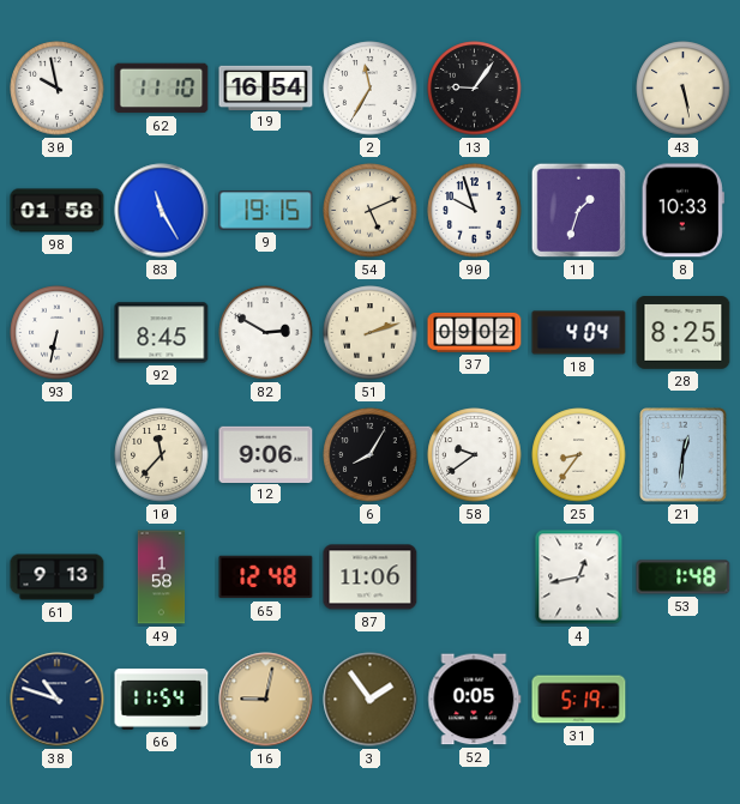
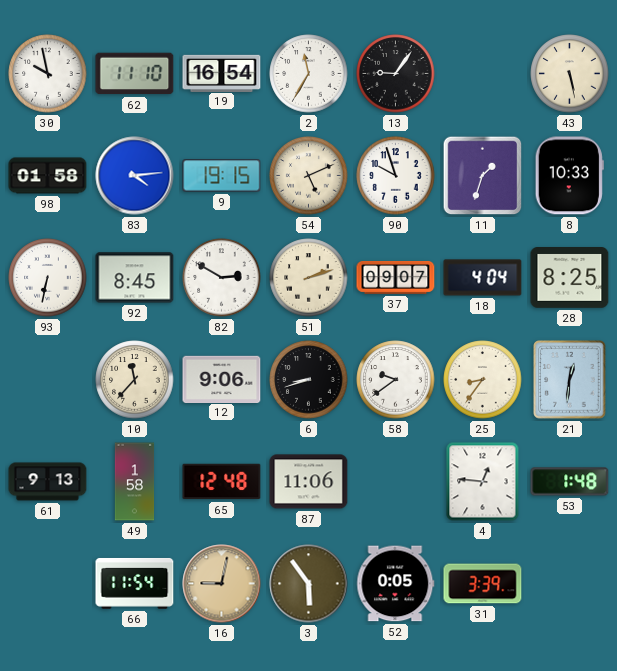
83: 11:25 -> 4:14 (135, 176)
37: 09:02 -> 09:07 (396, 278)
6: 8:05 -> 8:42 (309, 380)
4: 12:43 -> 12:46 (483, 482)
38: 10:48 -> none (58, 700)
3: 1:54 -> 5:54 (309, 584)
31: 5:19 -> 3:39 (483, 584)
